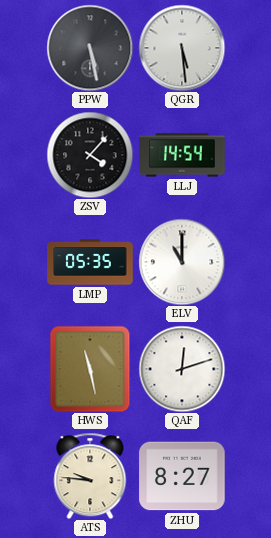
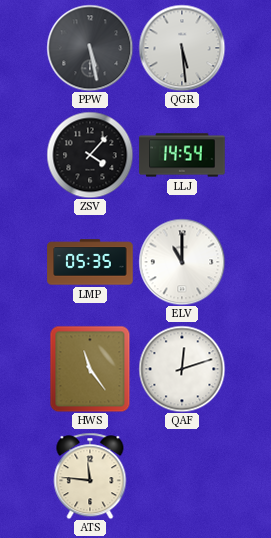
HWS: 11:28 -> 11:24 (90, 369)
ATS: 9:46 -> 11:46 (90, 476)
ZHU: 8:27 -> none (182, 476)
